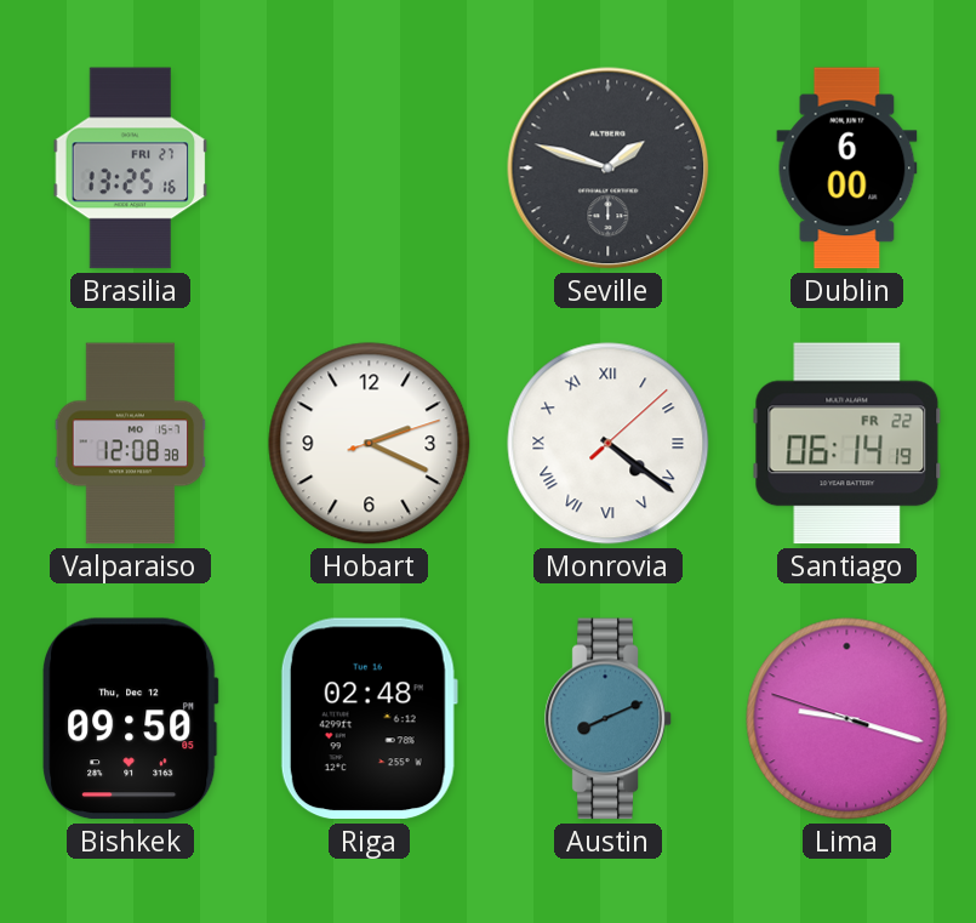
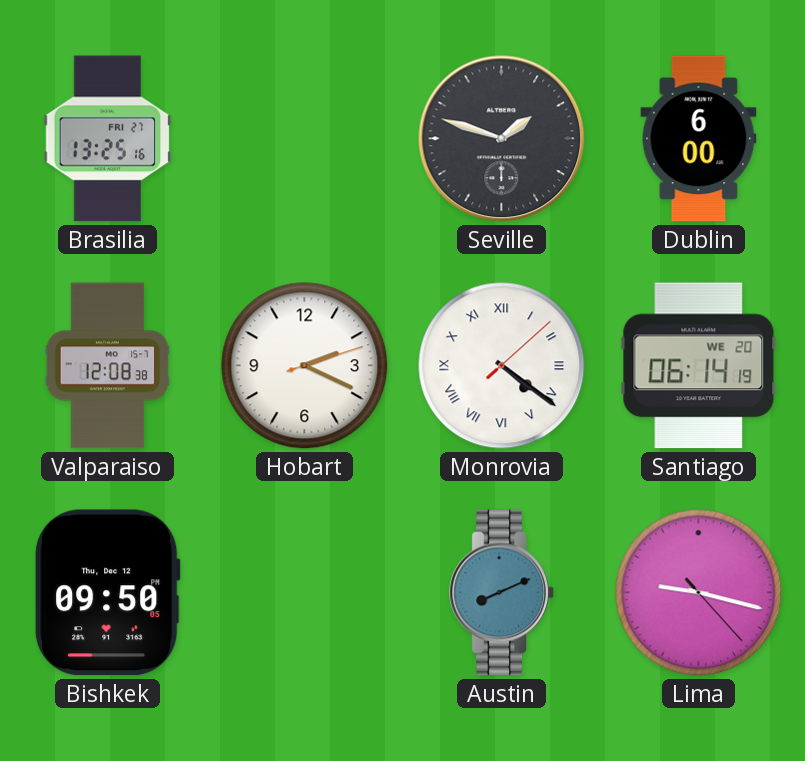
Santiago date: FR 22 -> WE 20 (699, 366)
Riga: 02:48 -> none (369, 719)
Lima: 9:17:48 -> 9:17:23 (699, 593)
